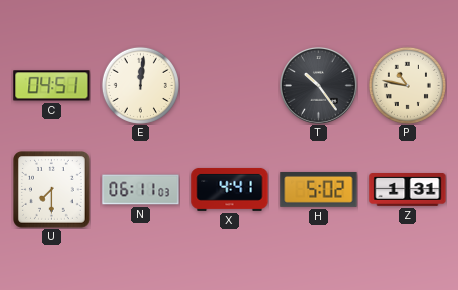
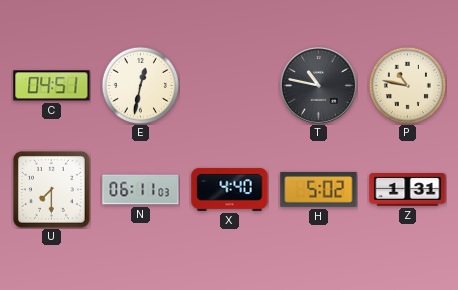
E: 12:01 -> 12:32 (140, 85)
T: 10:24 -> 10:47 (319, 86)
X: 4:41 -> 4:40 (230, 189)
